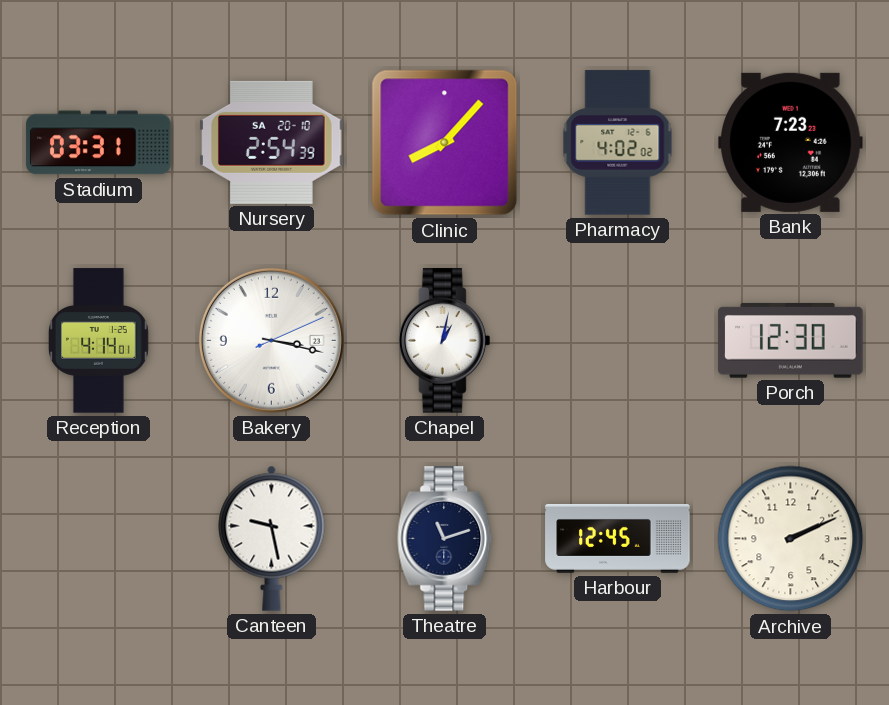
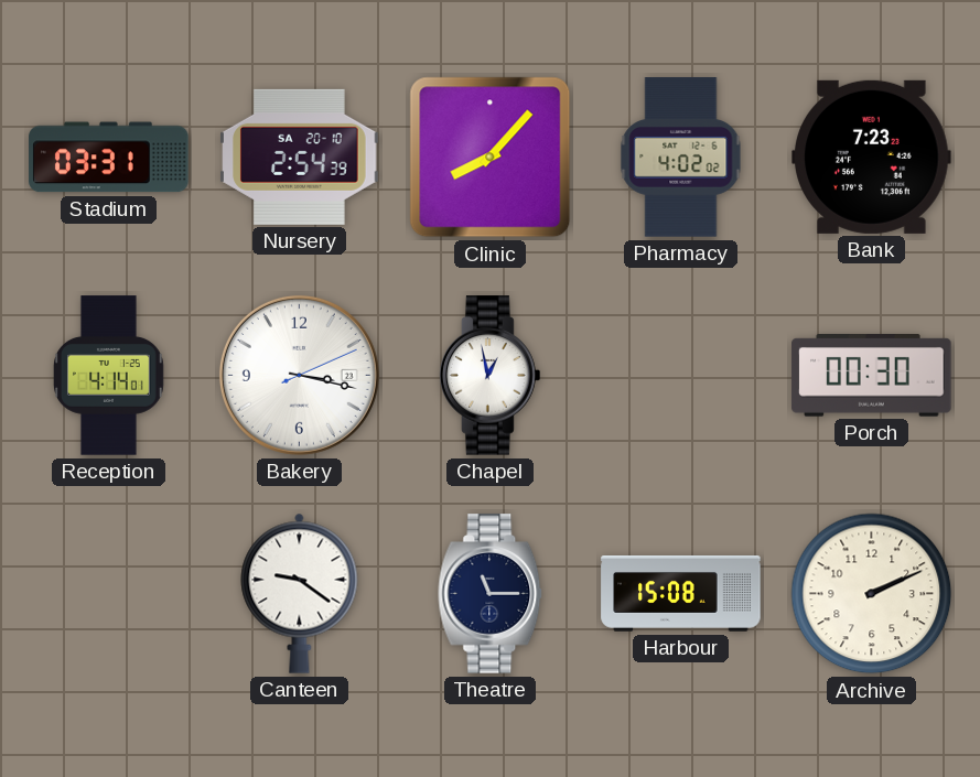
Chapel: 1:02 -> 12:58 (491, 376)
Porch: 12:30 -> 00:30 (872, 376)
Canteen: 9:28 -> 9:21 (300, 593)
Theatre: 11:12 -> 11:15 (491, 594)
Harbour: 12:45 -> 15:08 (681, 593)
